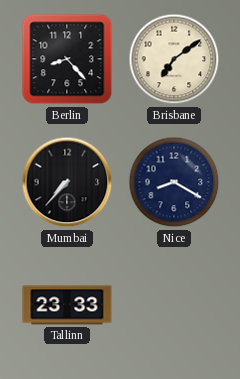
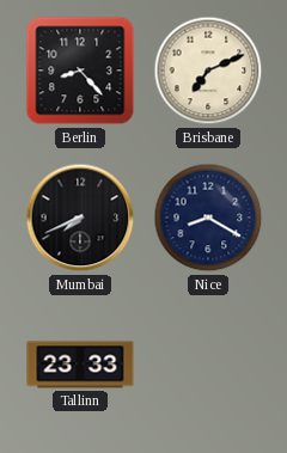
Brisbane: 7:09 -> 7:11 (208, 71)
Mumbai: 7:37 -> 7:41 (80, 218)
